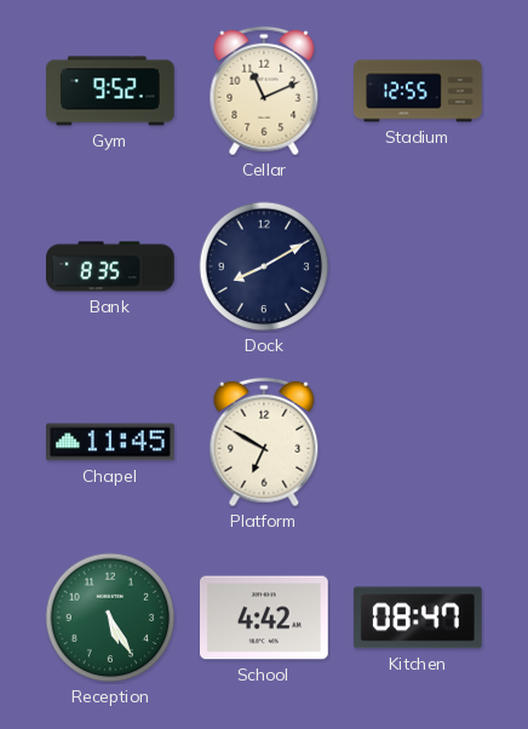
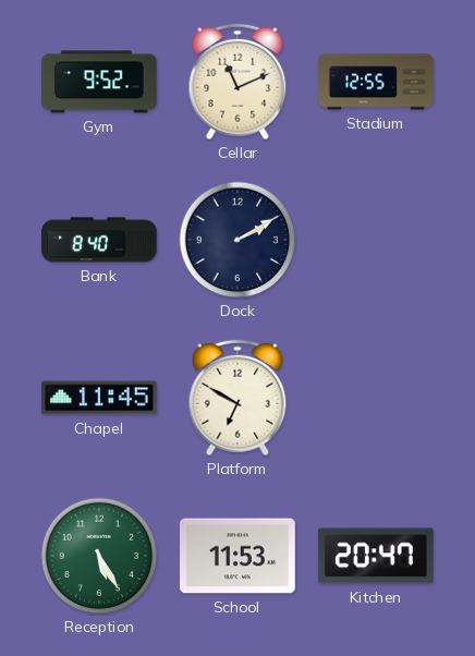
Bank: 8:35 -> 8:40 (100, 240)
Dock: 8:10 -> 2:10 (237, 240)
School: 4:42 -> 11:53 (239, 556)
Kitchen: 08:47 -> 20:47 (376, 556)
